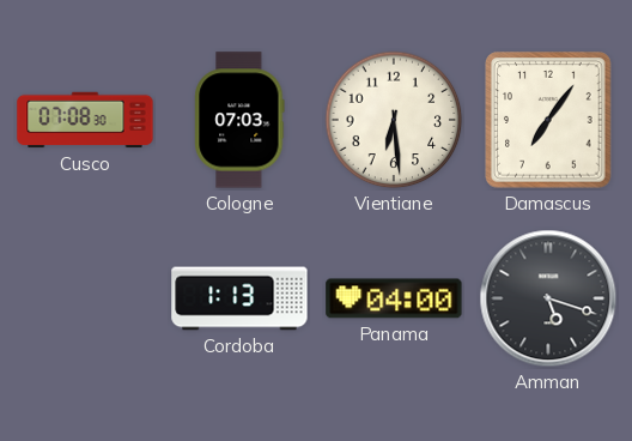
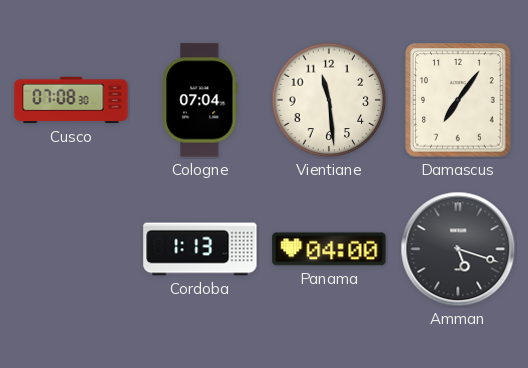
Cologne: 07:03 -> 07:04 (200, 100)
Vientiane: 6:29 -> 11:29 (329, 100)
